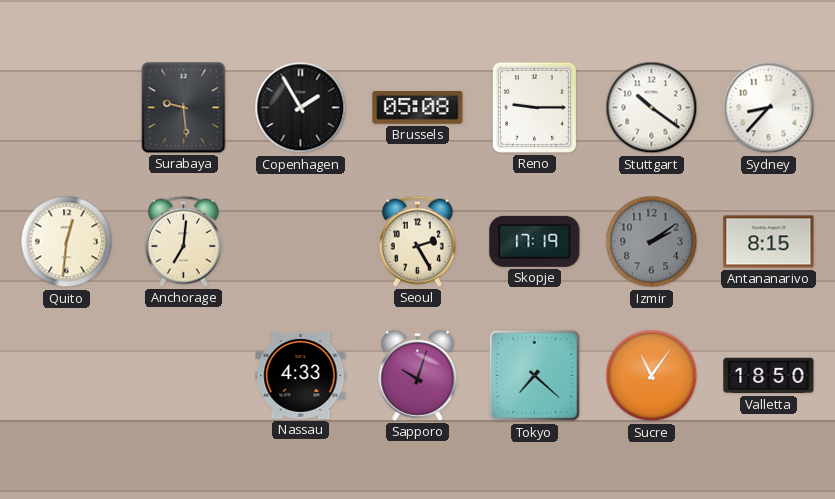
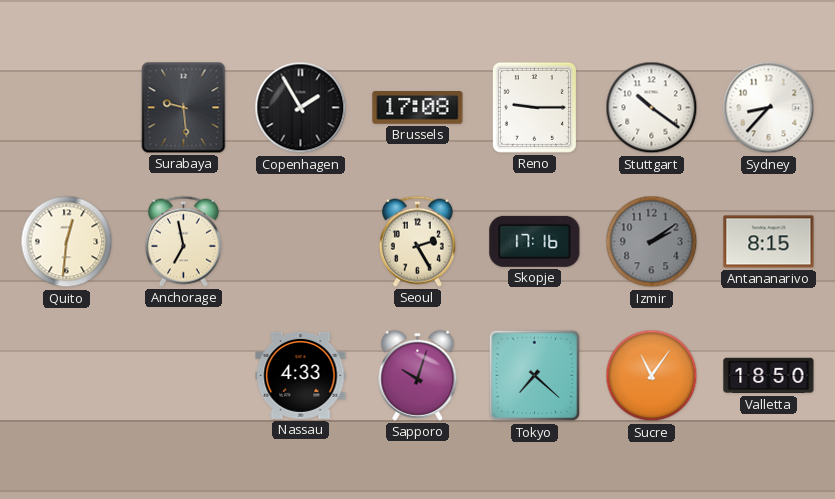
Brussels: 05:08 -> 17:08 (418, 108)
Anchorage: 7:01 -> 6:58 (183, 241)
Skopje: 17:19 -> 17:16 (535, 241)
